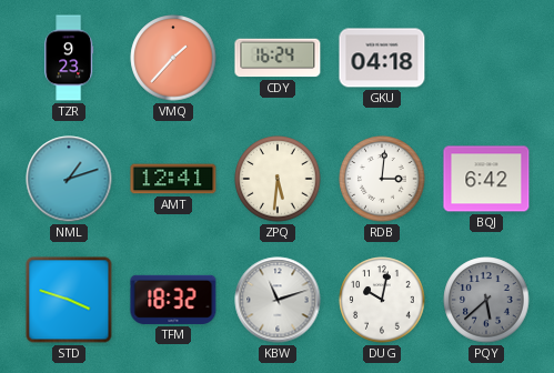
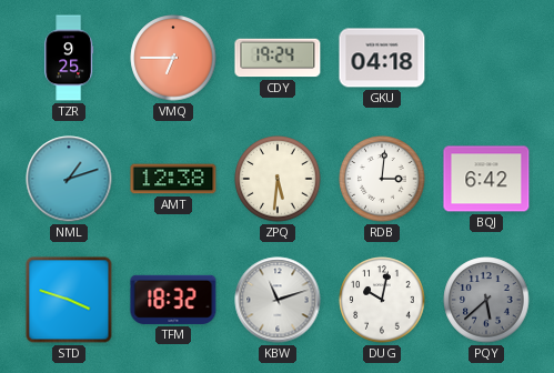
TZR: 9:23 -> 9:25 (69, 58)
VMQ: 1:37 -> 6:45 (173, 58)
CDY: 16:24 -> 19:24 (278, 58)
AMT: 12:41 -> 12:38 (173, 179)
